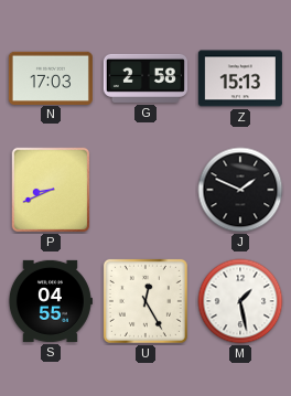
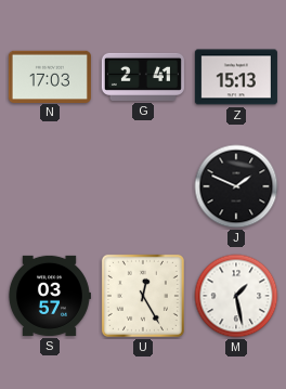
G: 2:58 -> 2:41 (143, 77)
P: 8:41 -> none (51, 190)
S: 04:55 -> 03:57 (49, 296)
